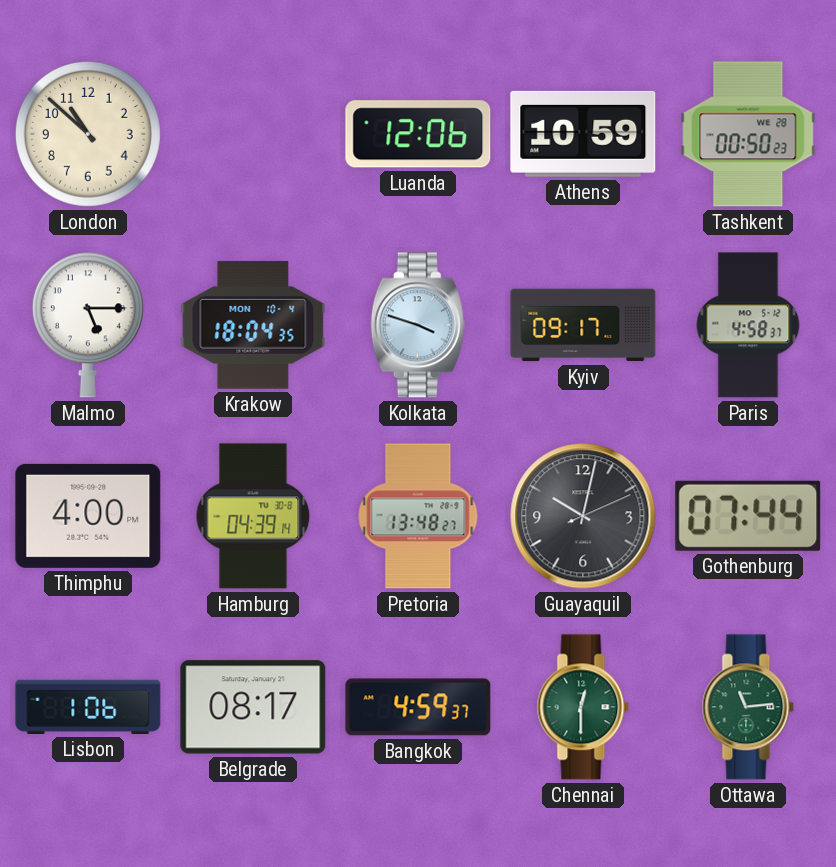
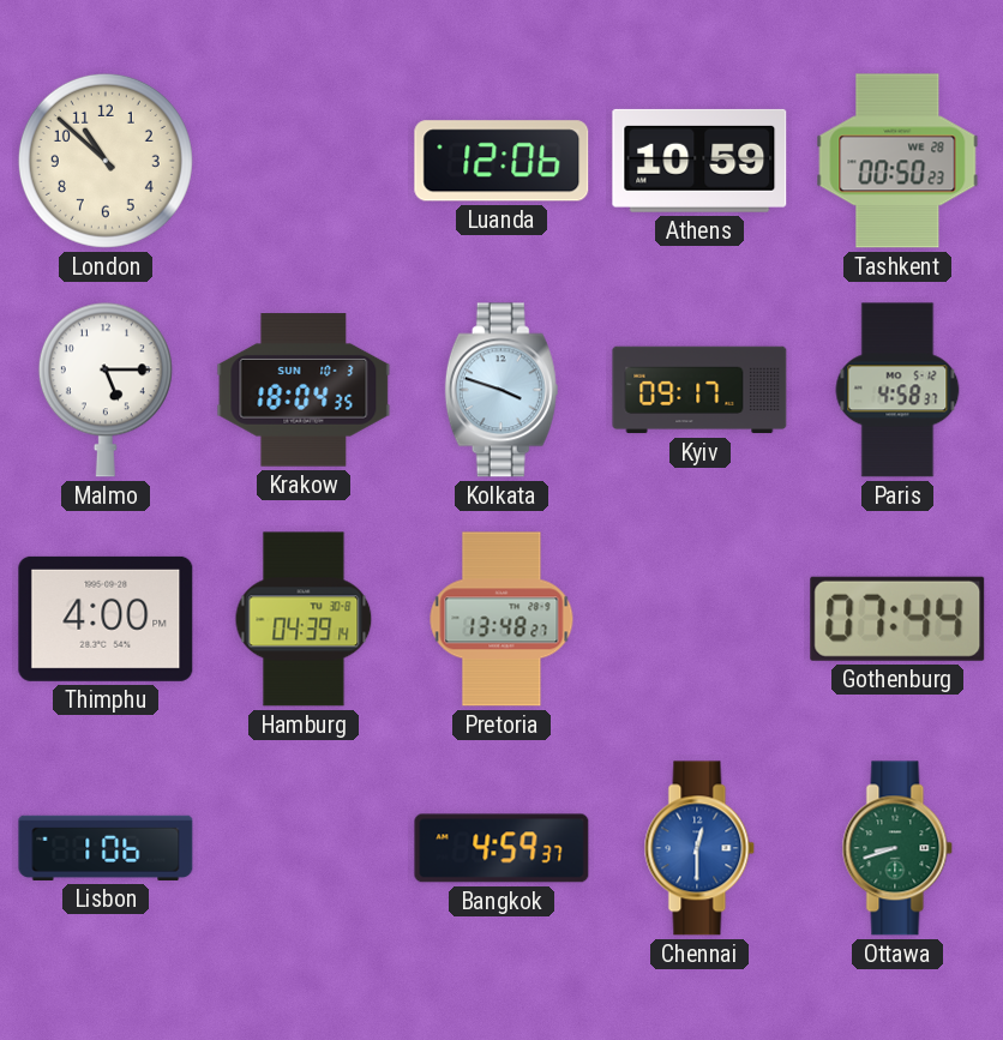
Krakow date: MON 10-4 -> SUN 10-3 (304, 390)
Guayaquil: 10:02 -> none (583, 516)
Belgrade: 08:17 -> none (253, 707)
Chennai dial: green -> blue (699, 848)
Ottawa: 11:14 -> 8:42 (897, 848)
